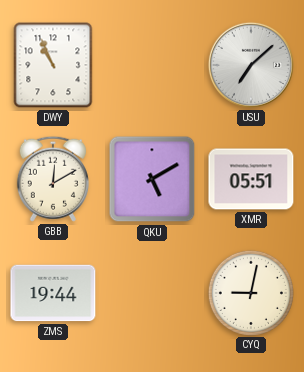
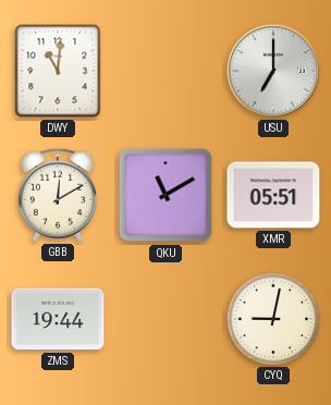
DWY: 10:56 -> 11:01 (58, 71)
USU: 7:08 -> 7:00 (273, 71)
QKU: 5:10 -> 11:10 (165, 195)
